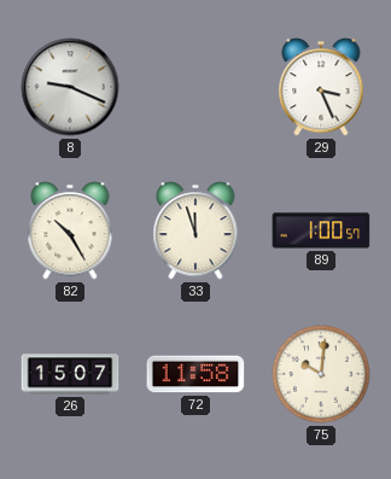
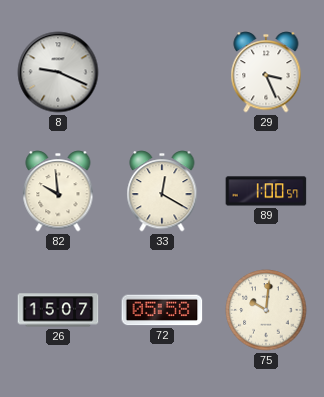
82: 10:25 -> 9:59 (58, 191)
33: 11:57 -> 12:20 (162, 191)
72: 11:58 -> 05:58 (162, 310)
